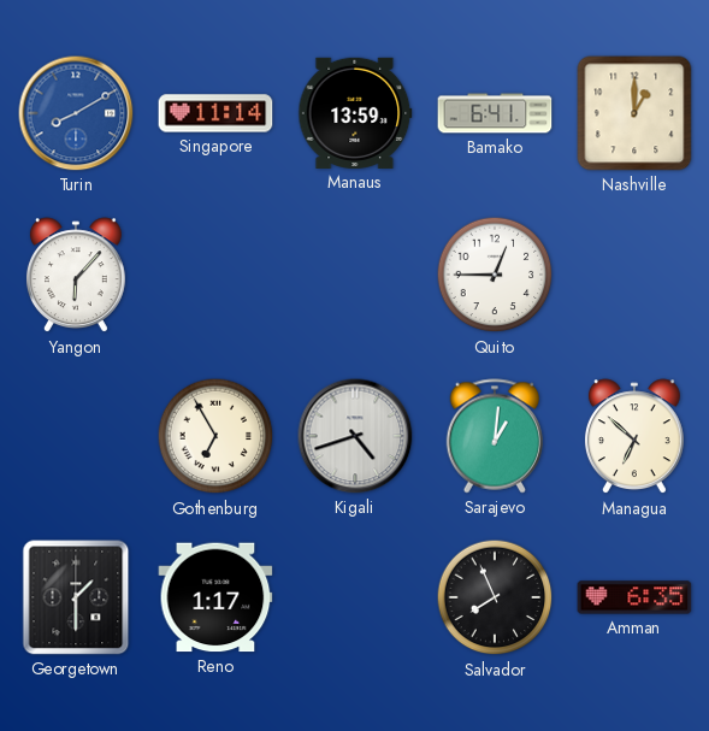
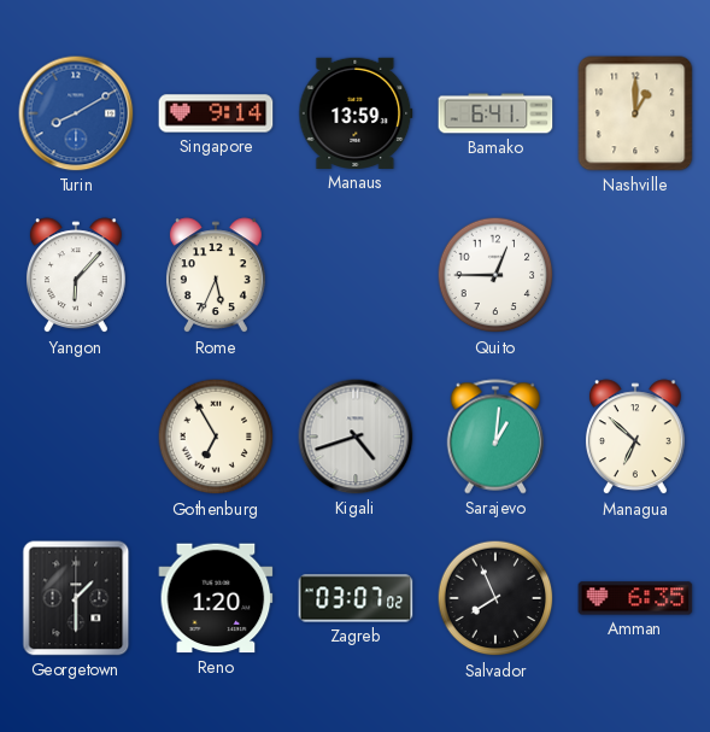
Singapore: 11:14 -> 9:14 (216, 113)
Rome: none -> 5:34 (216, 276)
Reno: 1:17 -> 1:20 (216, 598)
Zagreb: none -> 03:07 (356, 598)
